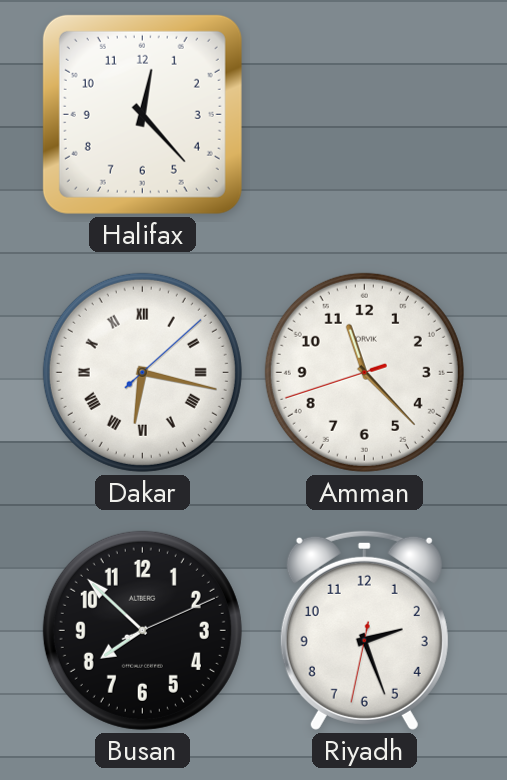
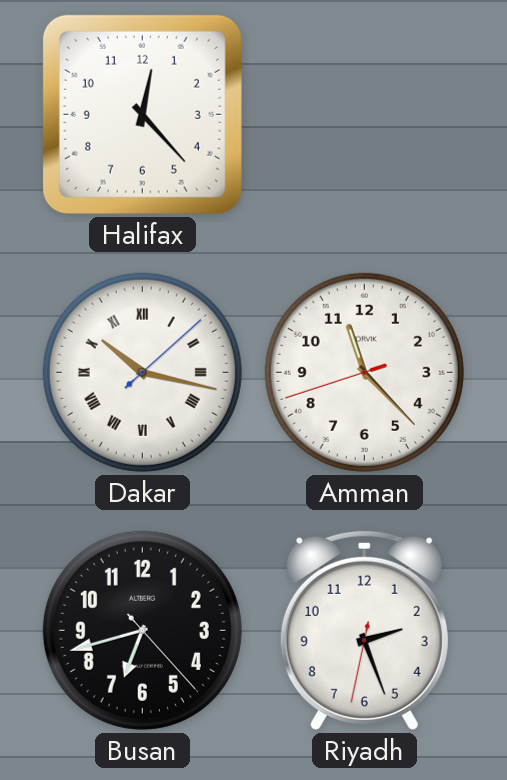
Dakar: 6:17 -> 10:17 (142, 372)
Busan: 7:52 -> 6:42 (142, 630)
